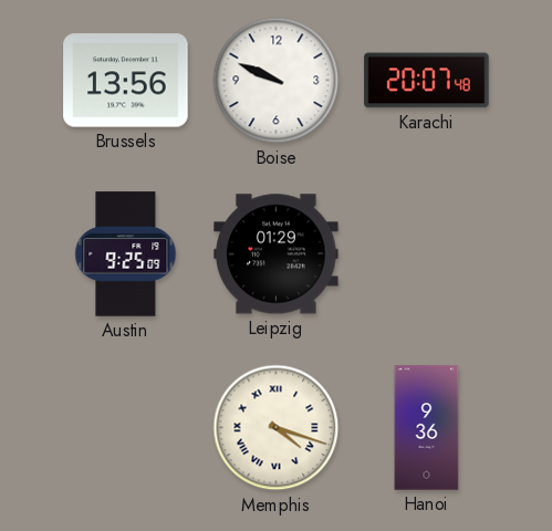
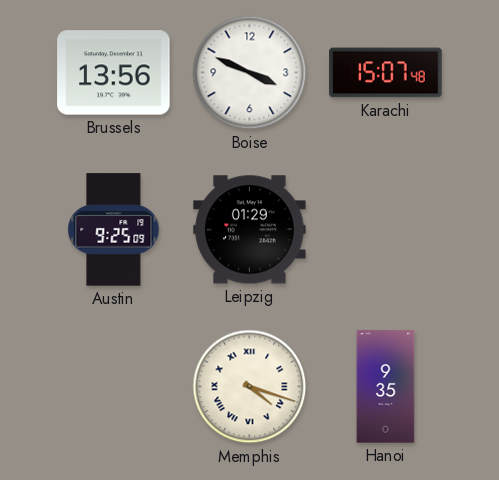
Boise: 9:49 -> 3:49 (250, 73)
Karachi: 20:07 -> 15:07 (386, 73)
Hanoi: 9:36 -> 9:35 (386, 387)
